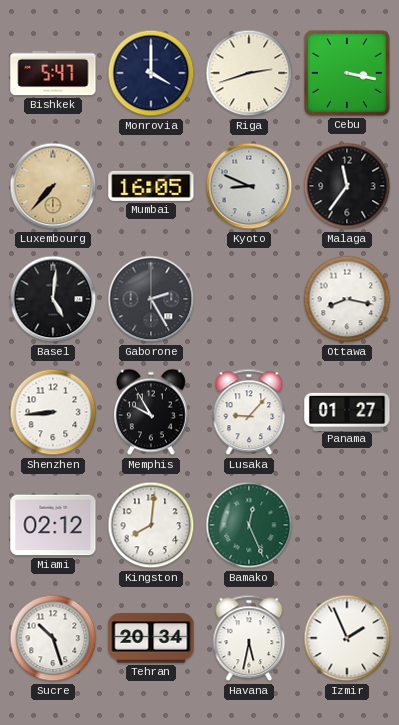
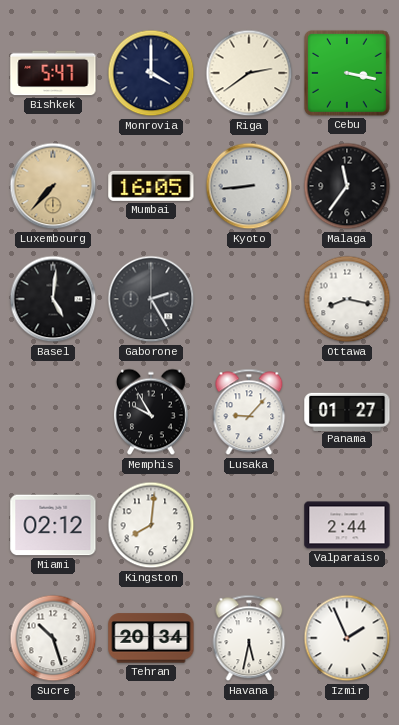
Riga: 2:42 -> 2:39 (249, 73)
Kyoto: 8:49 -> 8:44 (249, 186)
Shenzhen: 8:44 -> none (53, 412)
Bamako: 12:26 -> none (249, 525)
Valparaiso: none -> 2:44 (347, 525)
